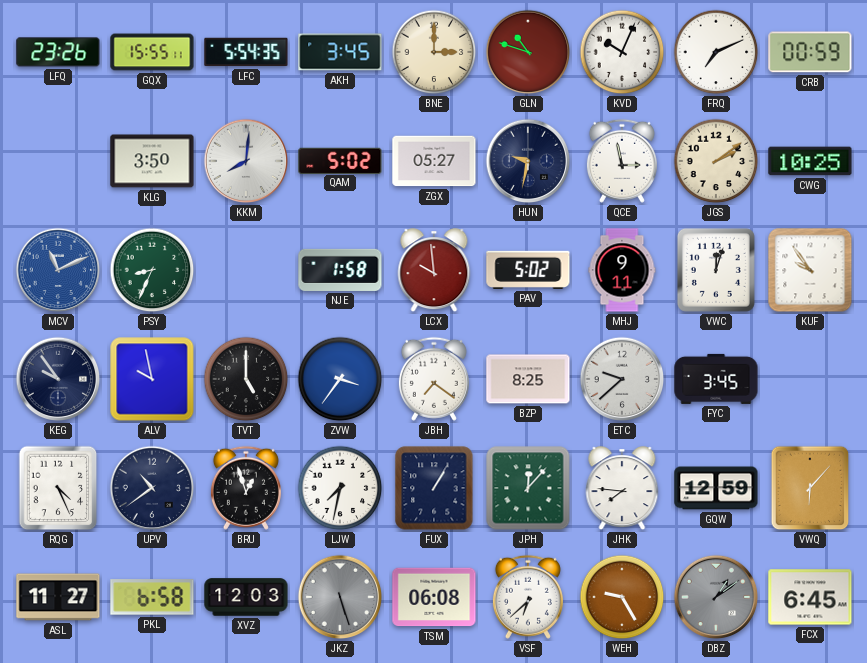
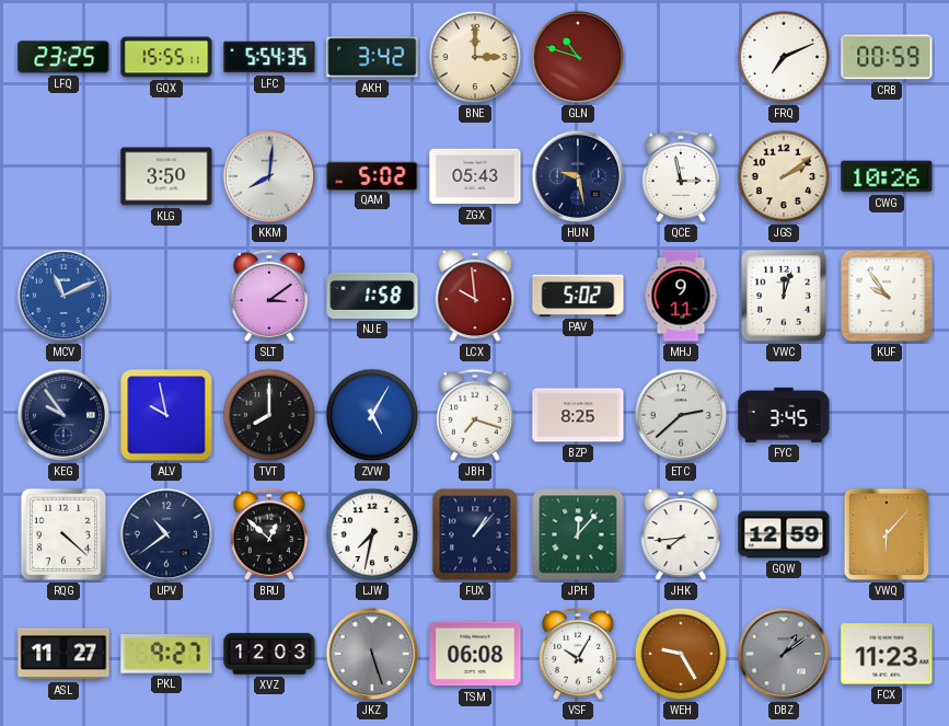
LFQ: 23:26 -> 23:25 (63, 57)
AKH: 3:45 -> 3:42 (372, 57)
KVD: 10:04 -> none (622, 52)
ZGX: 05:27 -> 05:43 (475, 176)
HUN: 9:32 -> 9:28 (578, 176)
CWG: 10:25 -> 10:26 (887, 176)
PSY: 8:34 -> none (152, 270)
SLT: none -> 3:09 (269, 296)
TVT: 5:00 -> 8:00 (269, 415)
ZVW: 3:36 -> 5:05 (372, 415)
JBH: 7:21 -> 7:18 (475, 415)
ETC: 9:38 -> 2:38 (681, 415)
RQG: 4:26 -> 4:22 (63, 534)
BRU: 12:57 -> 12:52 (269, 534)
FUX: 1:05 -> 1:07 (475, 534)
JHK: 7:46 -> 7:44 (681, 535)
PKL: 6:58 -> 9:27 (166, 654)
VSF: 6:38 -> 10:05 (578, 654)
FCX: 6:45 -> 11:23 (887, 654)
